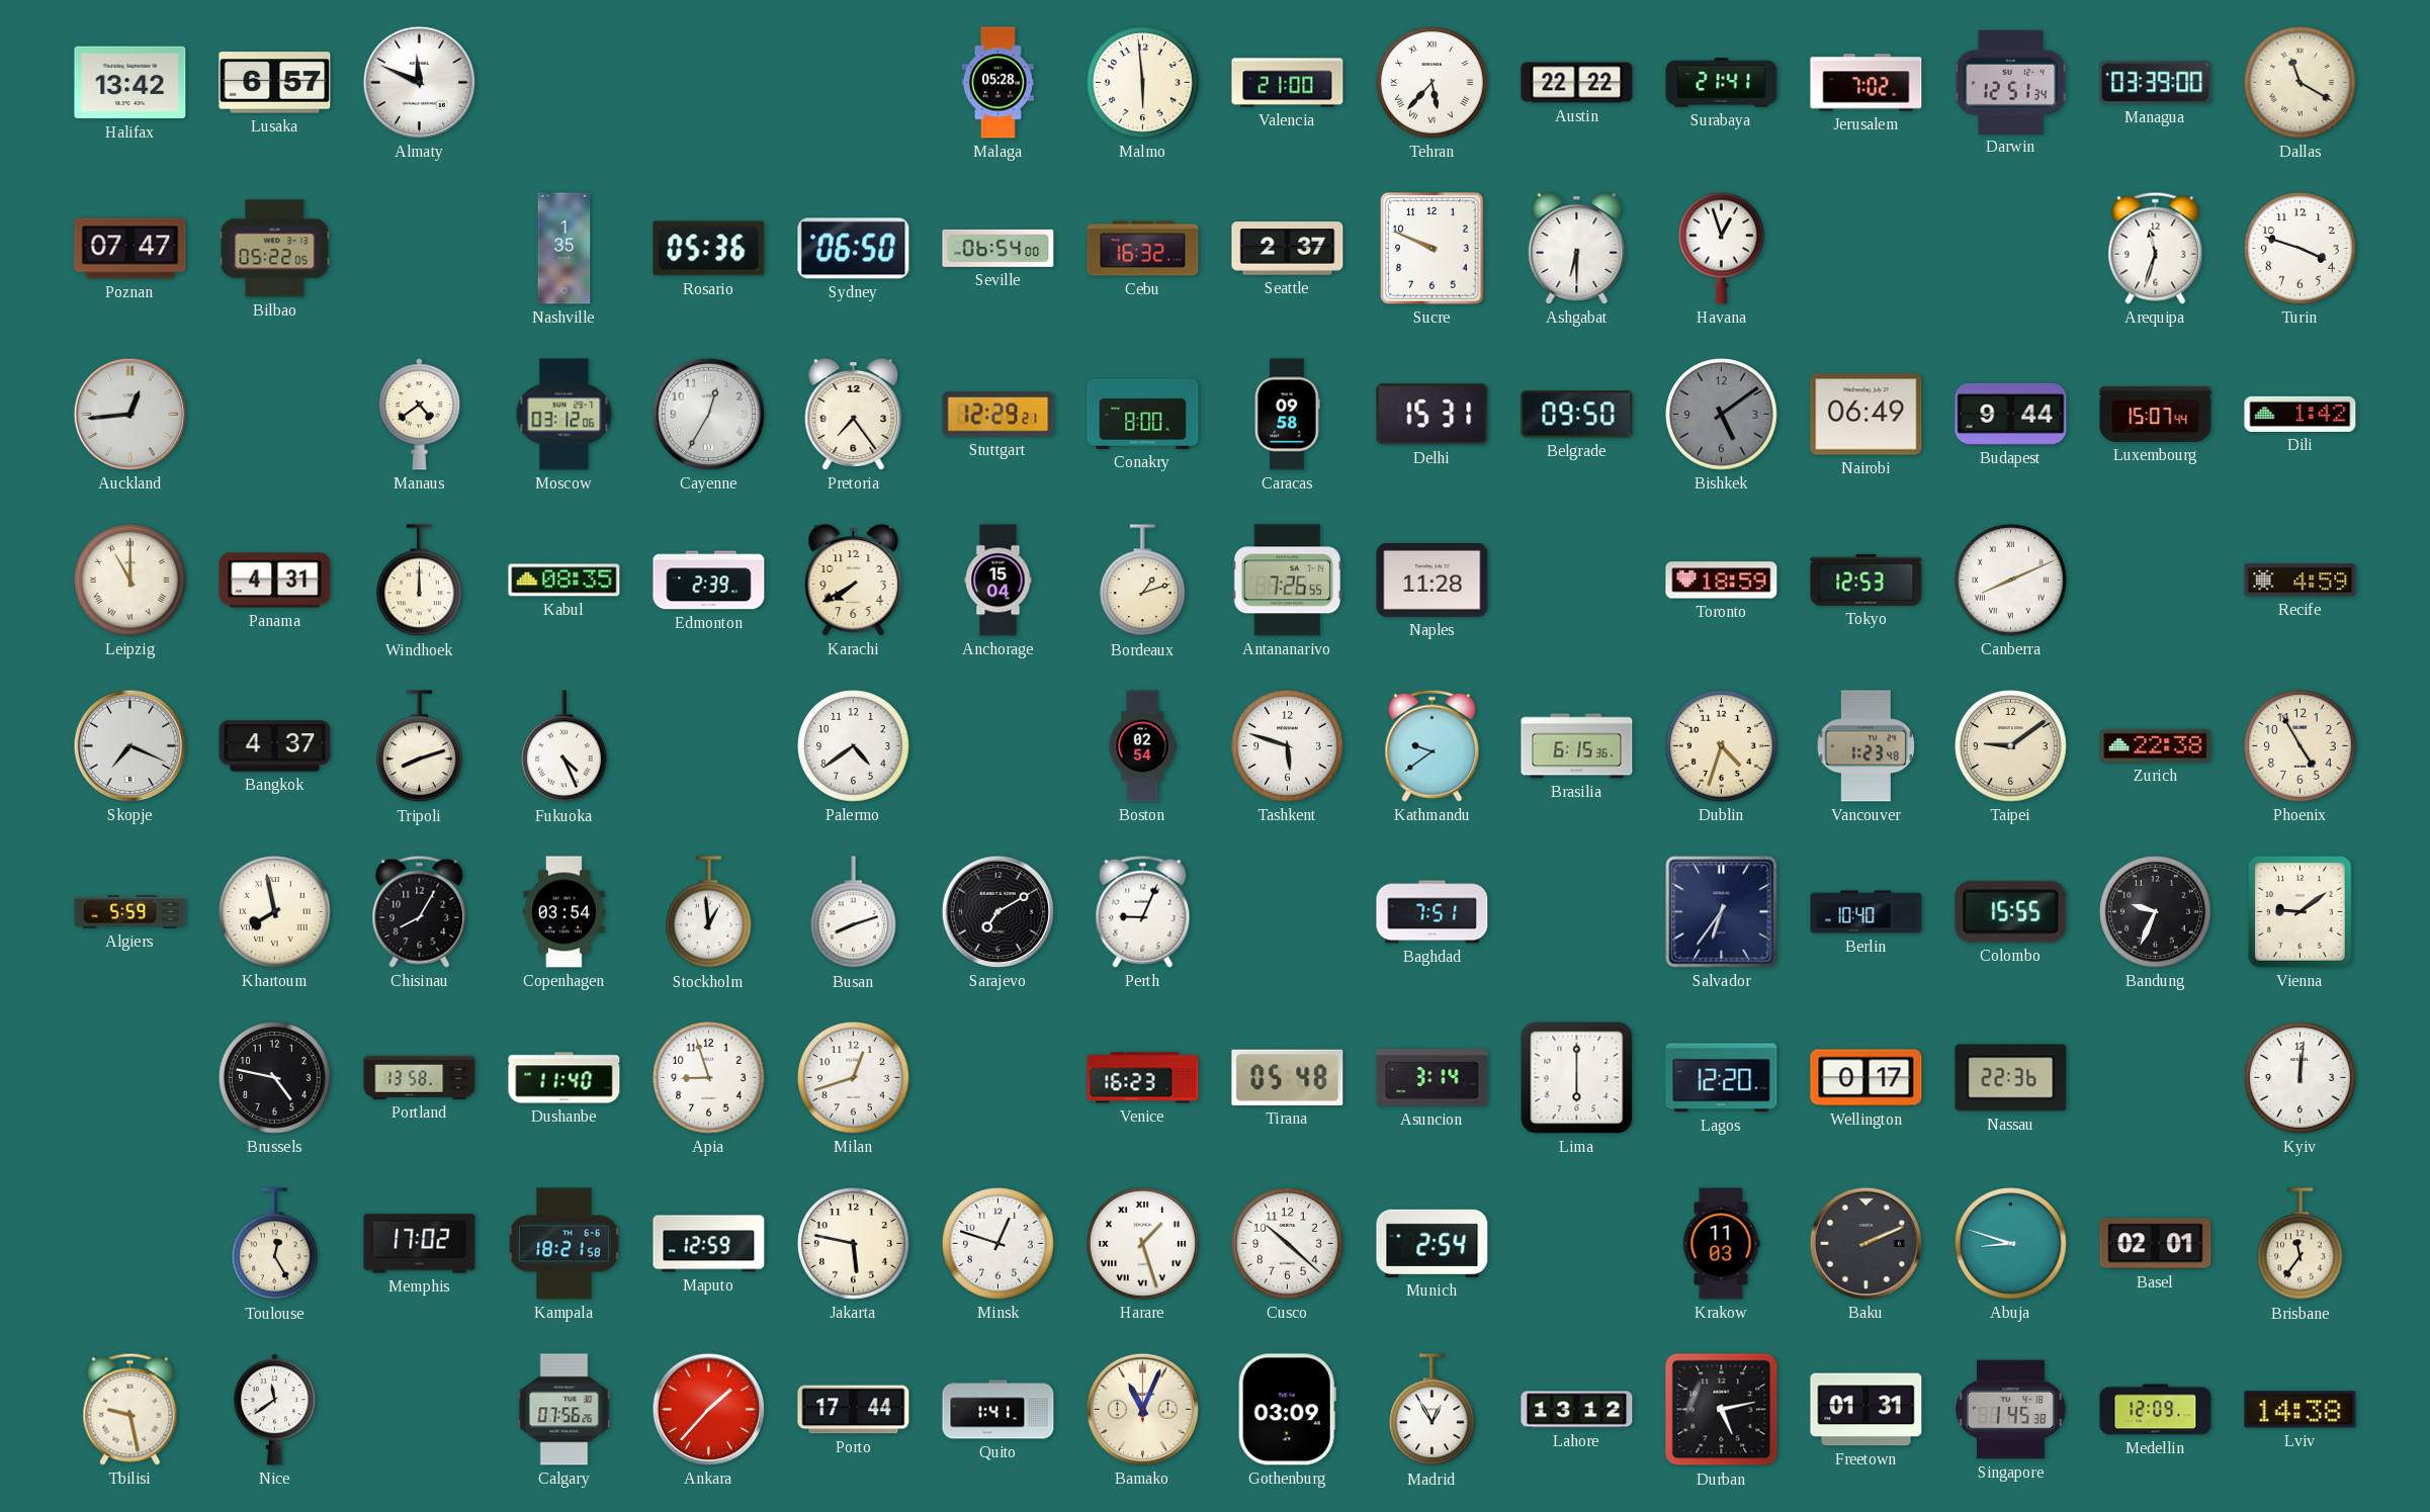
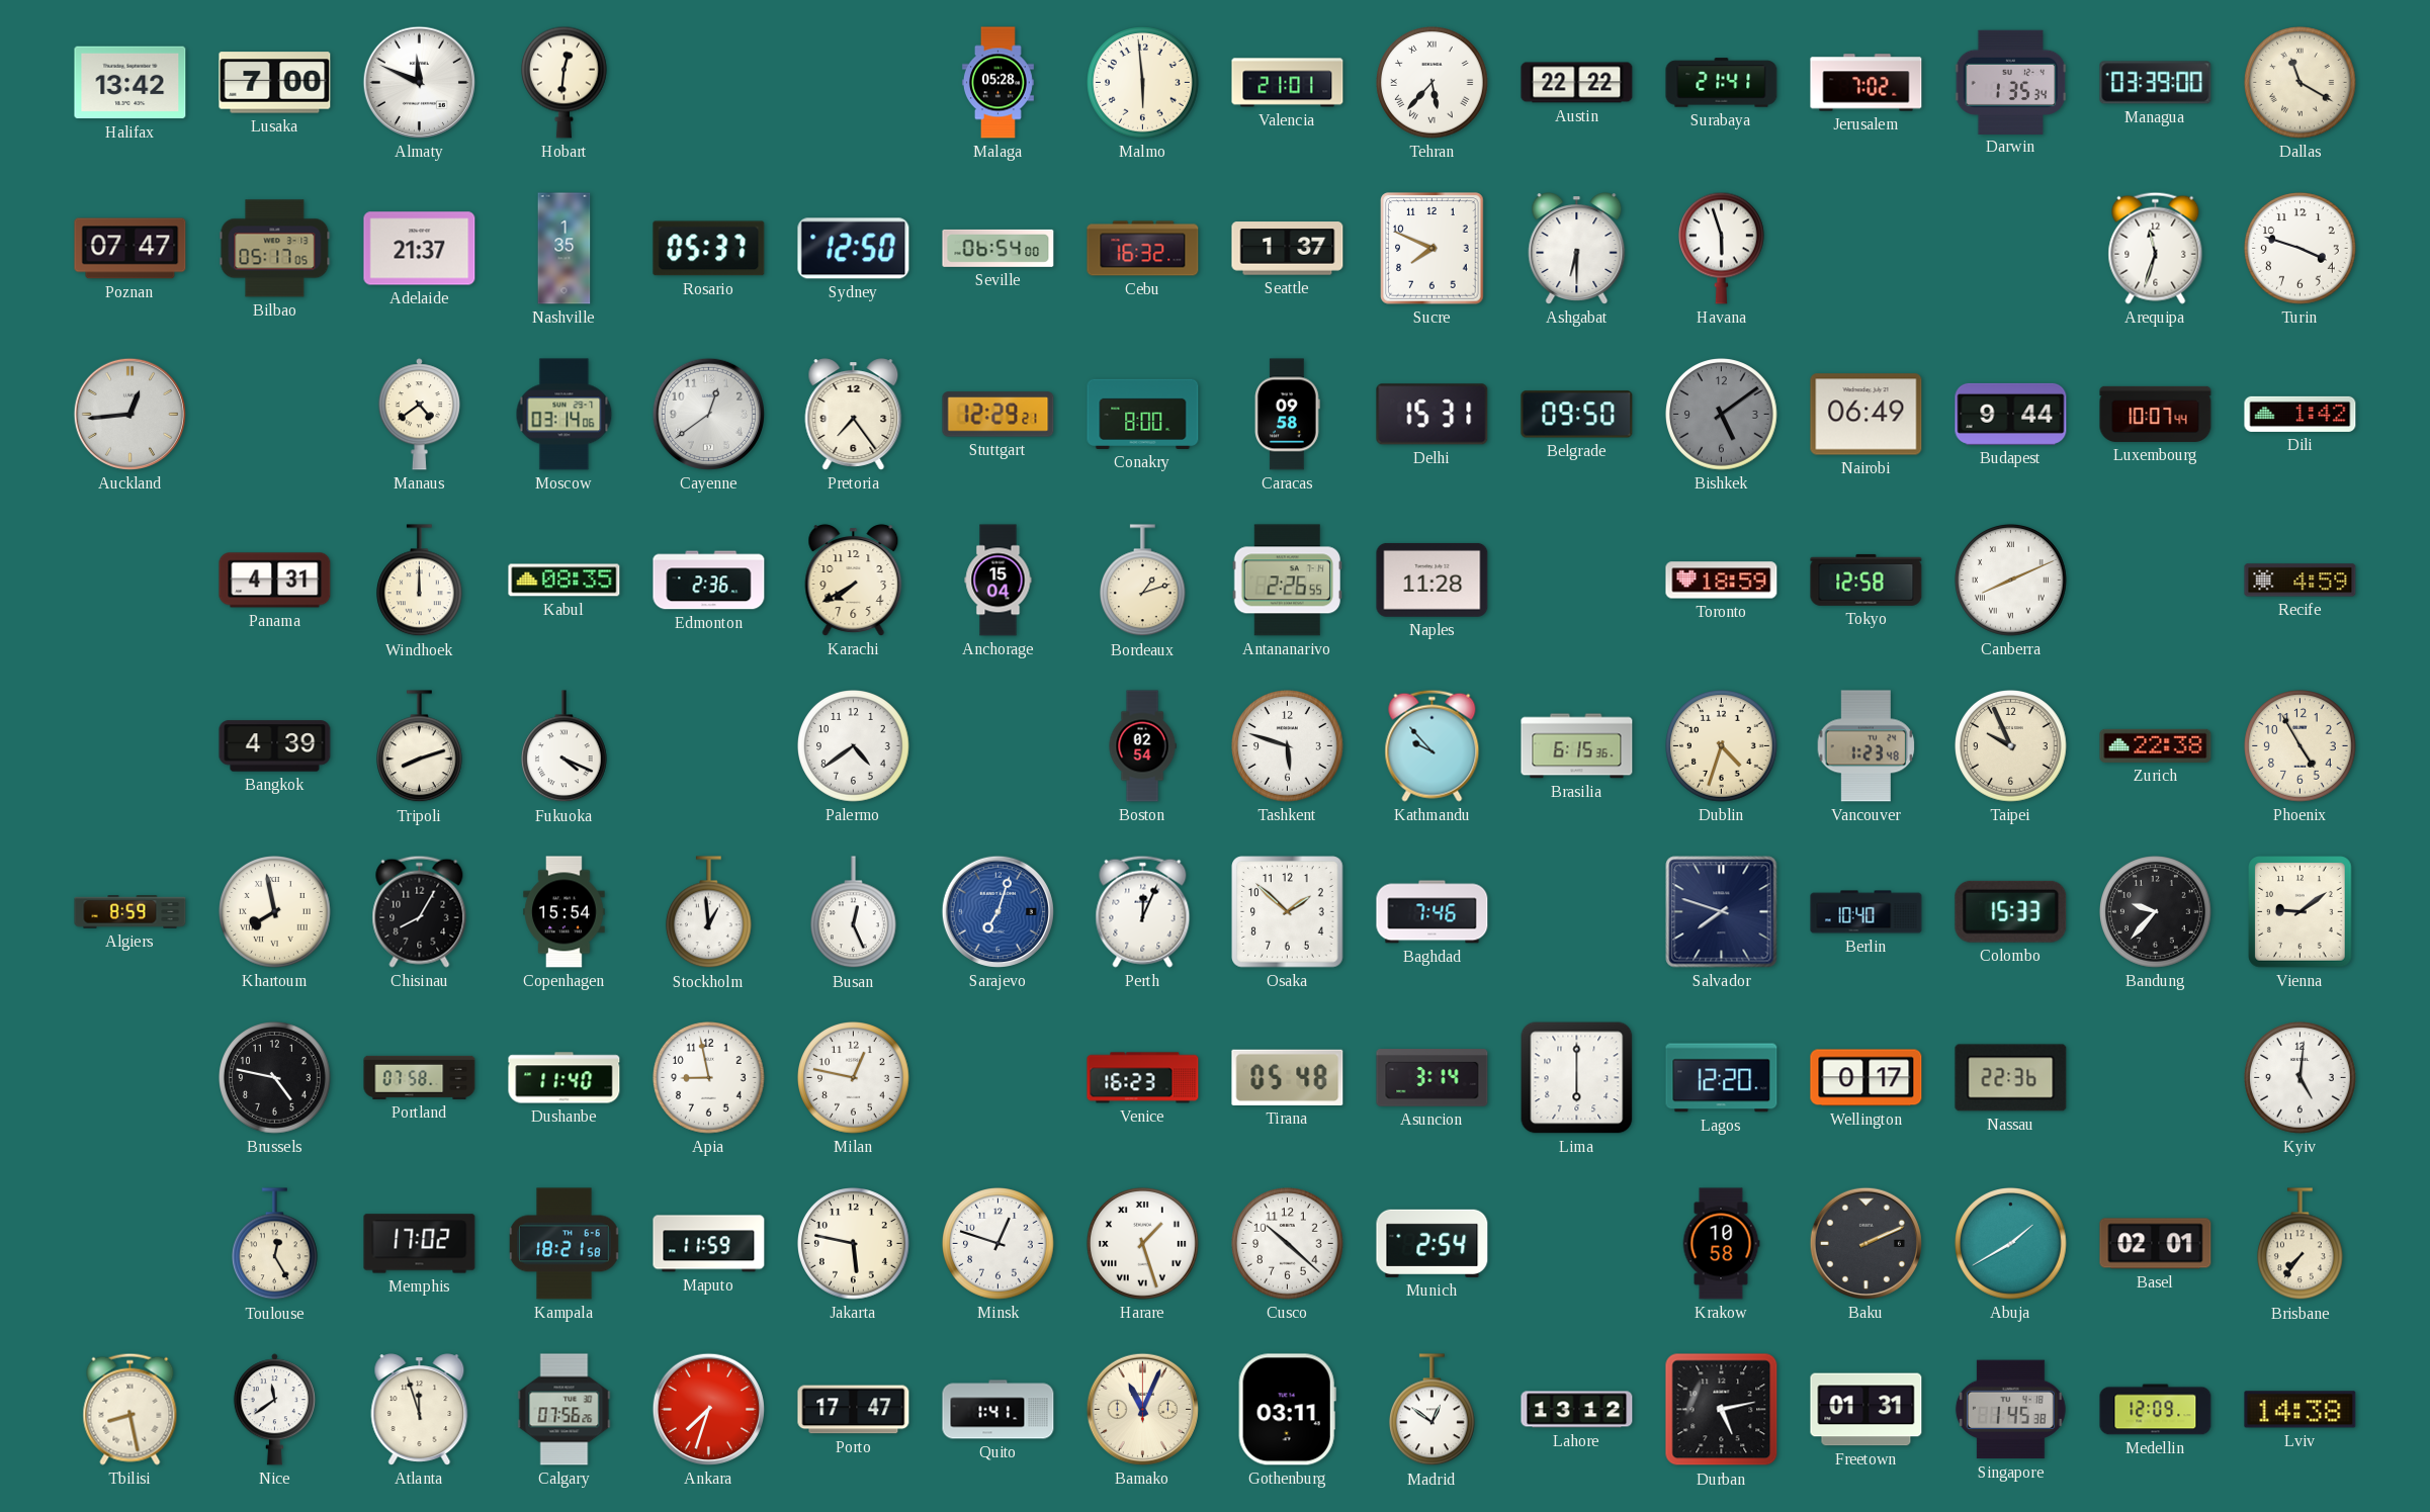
Lusaka: 6:57 -> 7:00 (275, 83)
Hobart: none -> 12:31 (565, 82)
Valencia: 21:00 -> 21:01 (1288, 83)
Darwin: 12:51 -> 1:35 (2011, 82)
Bilbao: 05:22 -> 05:17 (275, 249)
Adelaide: none -> 21:37 (420, 249)
Rosario: 05:36 -> 05:37 (709, 249)
Sydney: 06:50 -> 12:50 (854, 249)
Seattle: 2:37 -> 1:37 (1288, 249)
Sucre: 9:49 -> 7:49 (1433, 249)
Havana: 12:57 -> 5:57 (1722, 248)
Moscow: 03:12 -> 03:14 (565, 415)
Cayenne: 12:35 -> 12:39 (708, 414)
Luxembourg: 15:07 -> 10:07 (2156, 414)
Leipzig: 11:00 -> none (131, 581)
Edmonton: 2:39 -> 2:36 (709, 581)
Antananarivo: 7:26 -> 2:26 (1287, 581)
Tokyo: 12:53 -> 12:58 (1867, 580)
Skopje: 7:19 -> none (129, 745)
Bangkok: 4:37 -> 4:39 (275, 746)
Fukuoka: 4:26 -> 4:19 (565, 746)
Kathmandu: 9:39 -> 9:53 (1433, 745)
Taipei: 9:09 -> 9:56 (2011, 746)
Algiers: 5:59 -> 8:59 (131, 912)
Copenhagen: 03:54 -> 15:54 (565, 912)
Busan: 8:12 -> 12:26 (854, 912)
Sarajevo: 7:10 -> 7:03 (997, 911)
Sarajevo dial: black -> blue (997, 911)
Perth: 9:04 -> 12:04 (1143, 911)
Osaka: none -> 1:52 (1288, 912)
Baghdad: 7:51 -> 7:46 (1433, 912)
Salvador: 6:36 -> 7:48 (1722, 912)
Colombo: 15:55 -> 15:33 (2011, 911)
Bandung: 9:34 -> 9:37 (2156, 912)
Portland: 13:58 -> 07:58 (420, 1077)
Apia: 8:57 -> 8:58 (709, 1078)
Milan: 12:42 -> 12:47 (854, 1078)
Kyiv: 12:01 -> 5:01 (2301, 1078)
Maputo: 12:59 -> 11:59 (709, 1244)
Krakow: 11:03 -> 10:58 (1721, 1244)
Abuja: 8:48 -> 1:40 (2011, 1244)
Brisbane: 11:36 -> 7:36 (2301, 1244)
Tbilisi: 9:28 -> 8:28 (131, 1409)
Atlanta: none -> 11:57 (420, 1410)
Ankara: 1:37 -> 7:33 (708, 1409)
Porto: 17:44 -> 17:47 (854, 1410)
Gothenburg: 03:09 -> 03:11 (1287, 1410)
Madrid: 12:55 -> 12:51 (1433, 1410)
